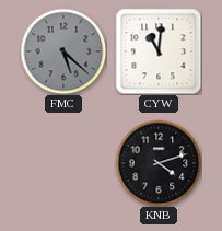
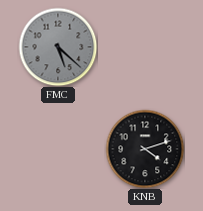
CYW: 11:01 -> none (159, 51)
